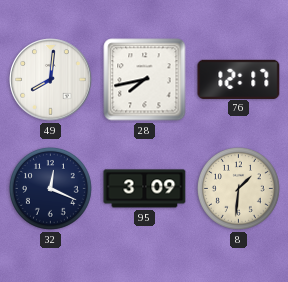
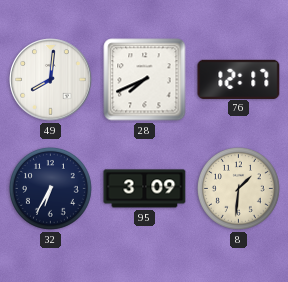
28: 7:43 -> 7:41 (145, 80)
32: 12:19 -> 6:35 (50, 188)
